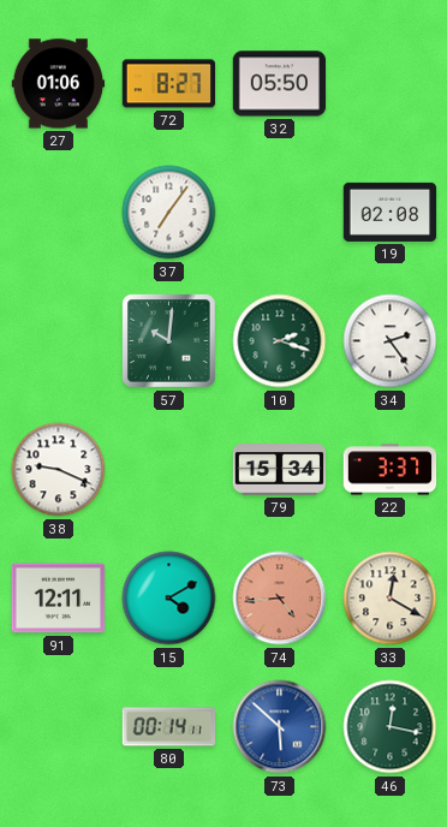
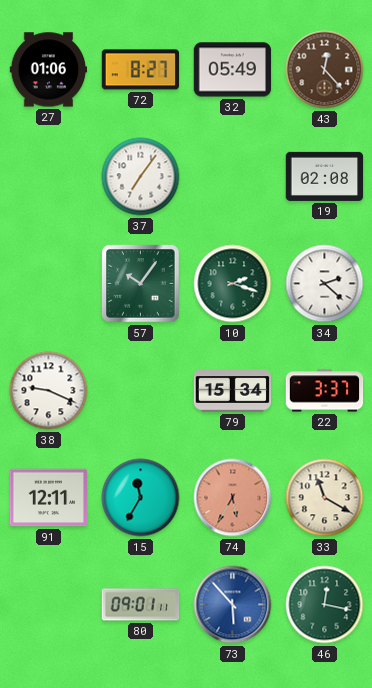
32: 05:50 -> 05:49 (233, 70)
43: none -> 12:23 (325, 70)
57: 10:01 -> 10:06 (141, 284)
34: 2:24 -> 2:22 (325, 284)
15: 4:10 -> 11:35 (141, 498)
74: 4:44 -> 5:35 (233, 498)
33: 12:20 -> 11:20 (325, 498)
80: 00:14 -> 09:01 (141, 605)
73: 5:52 -> 5:53 (233, 605)
